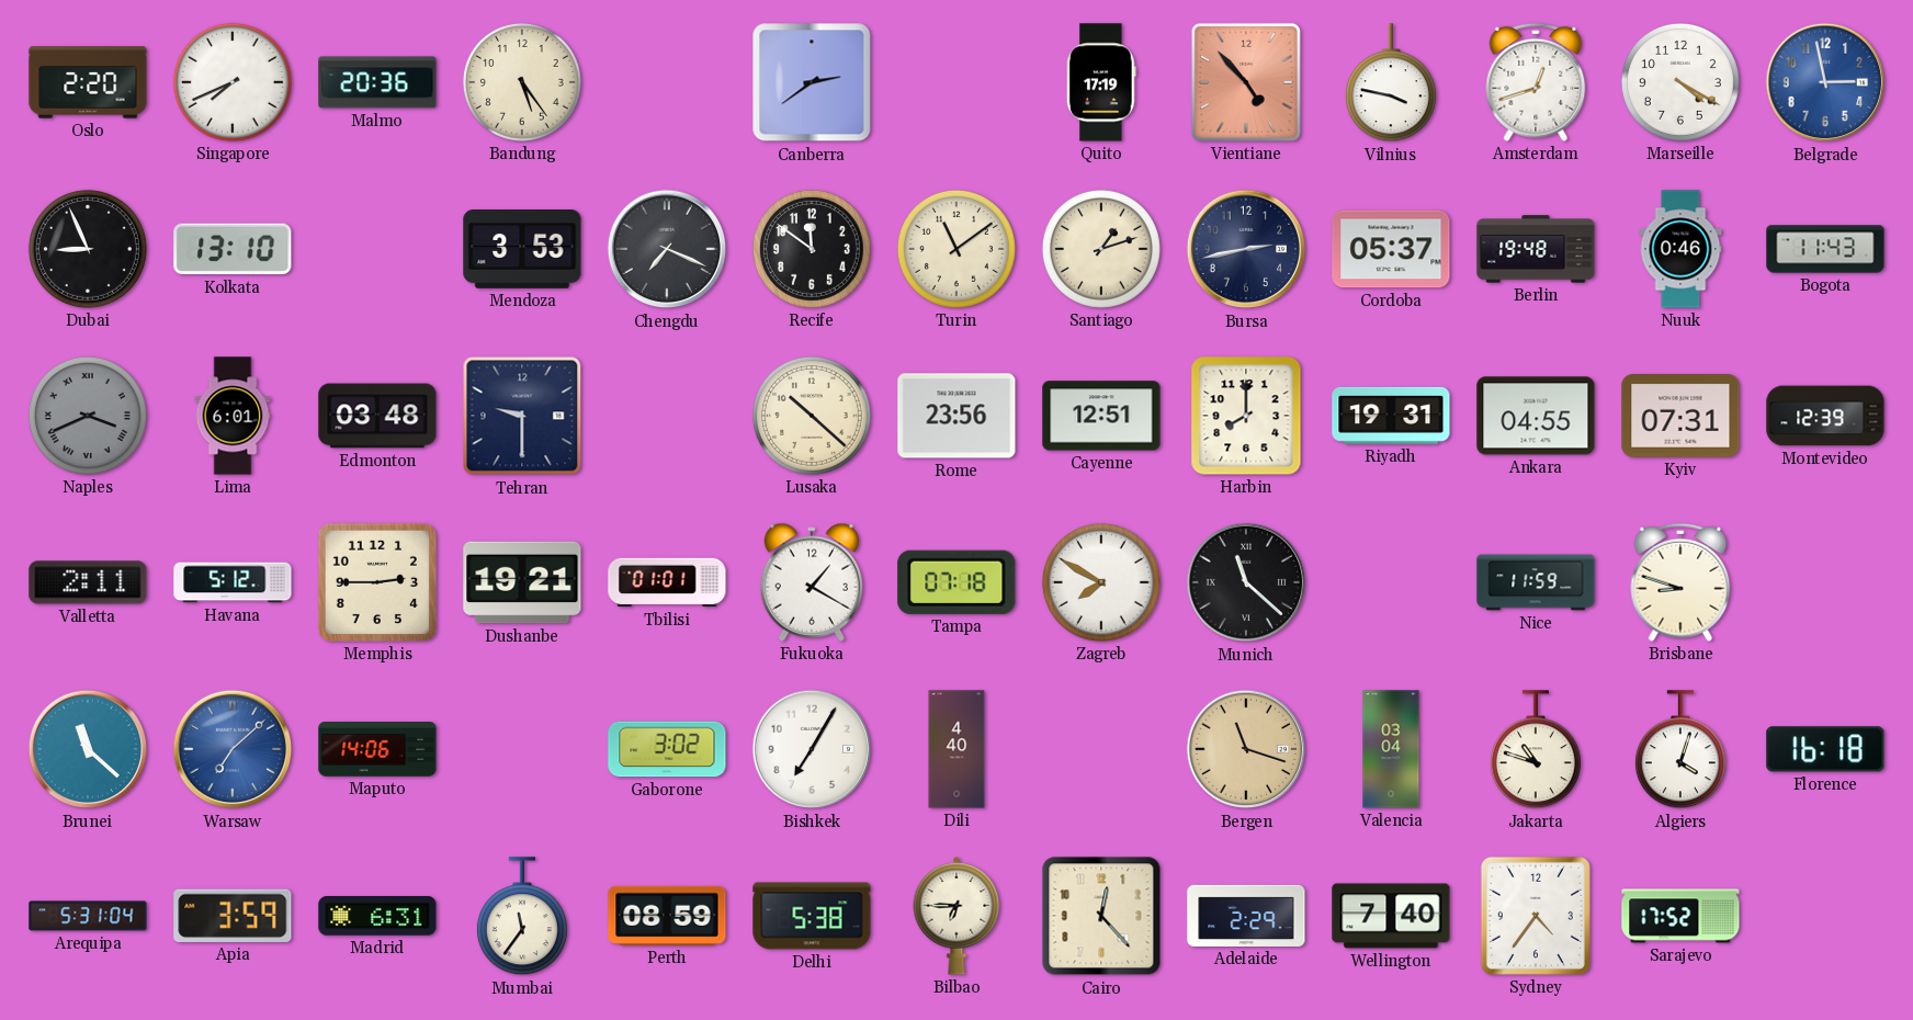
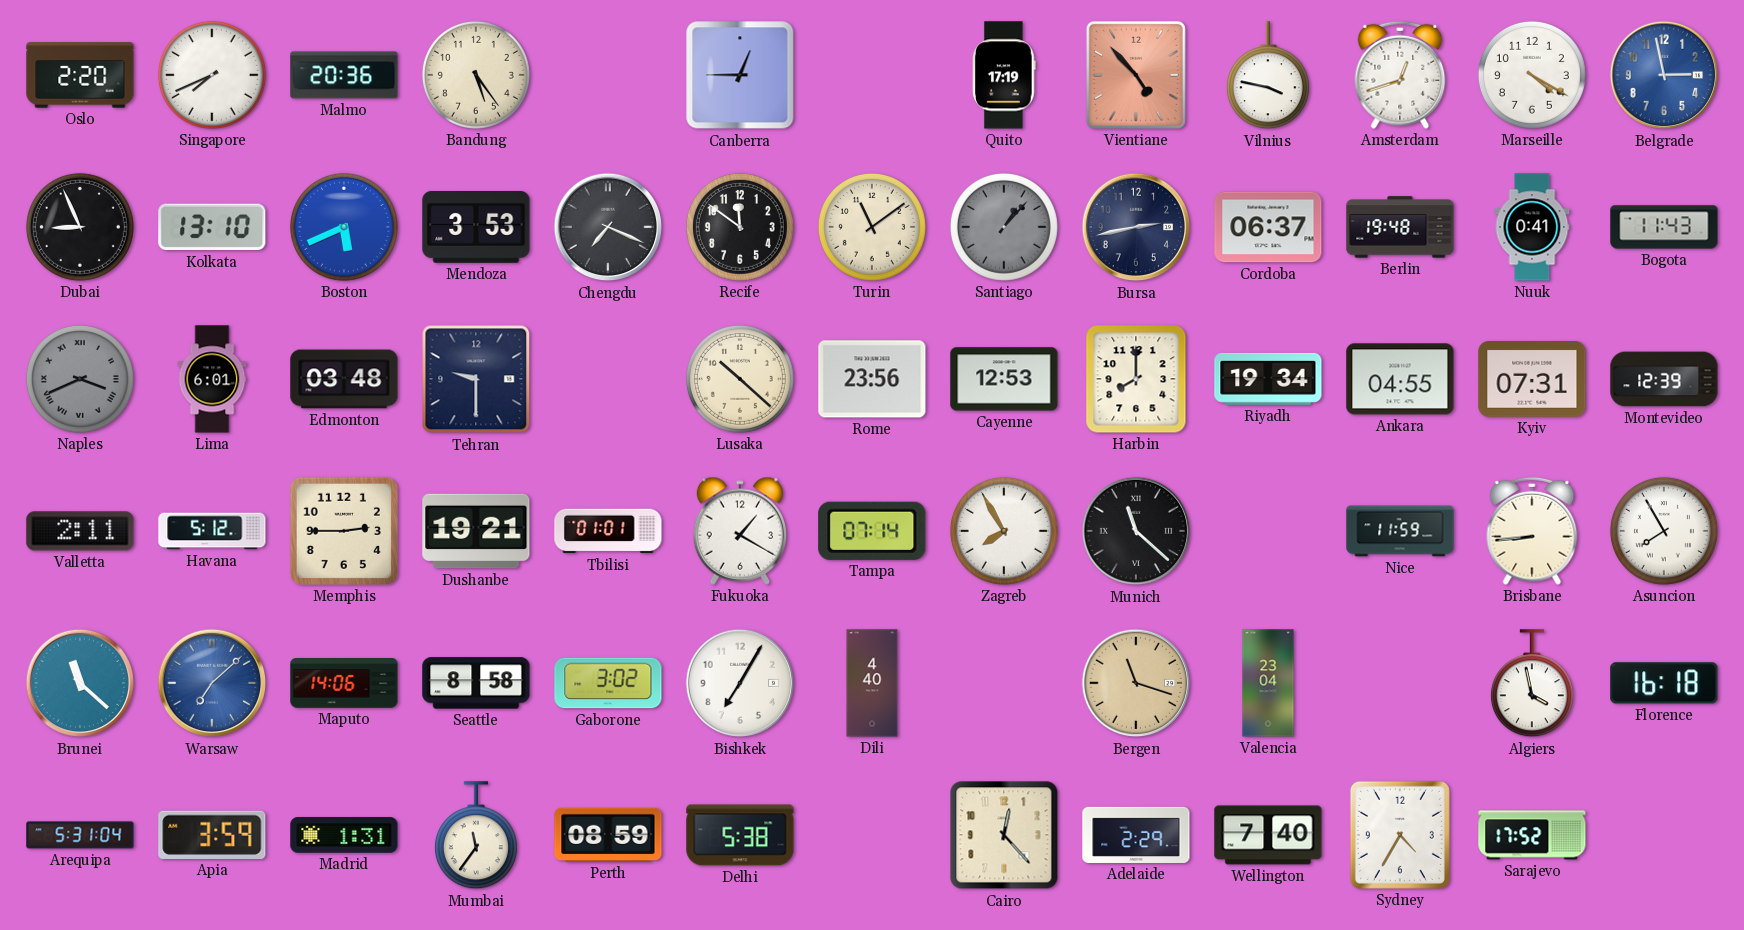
Canberra: 2:39 -> 12:45 (740, 75)
Boston: none -> 5:41 (344, 227)
Santiago: 1:12 -> 1:07 (1004, 227)
Santiago dial: cream -> grey (1004, 227)
Cordoba: 05:37 -> 06:37 (1268, 227)
Nuuk: 0:46 -> 0:41 (1532, 227)
Cayenne: 12:51 -> 12:53 (1004, 379)
Riyadh: 19:31 -> 19:34 (1268, 379)
Tampa: 07:18 -> 07:14 (872, 531)
Zagreb: 7:50 -> 7:55 (1004, 531)
Brisbane: 8:48 -> 8:44 (1532, 531)
Asuncion: none -> 7:55 (1664, 531)
Seattle: none -> 8:58 (476, 683)
Valencia: 03:04 -> 23:04 (1268, 683)
Jakarta: 10:48 -> none (1536, 750)
Algiers: 4:03 -> 3:58 (1532, 684)
Madrid: 6:31 -> 1:31 (344, 835)
Bilbao: 6:45 -> none (957, 917)
Sydney: 4:36 -> 4:35 (1400, 835)
